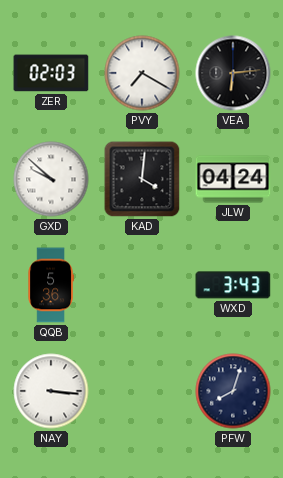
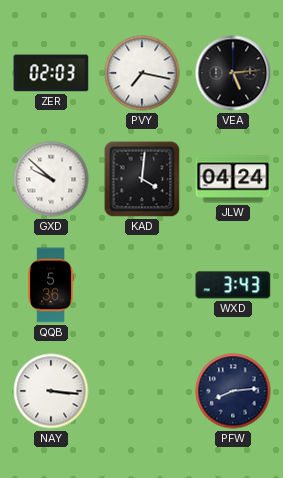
PVY: 7:20 -> 7:17 (142, 73)
VEA: 6:14 -> 5:14 (233, 73)
PFW: 8:03 -> 8:14 (233, 391)
